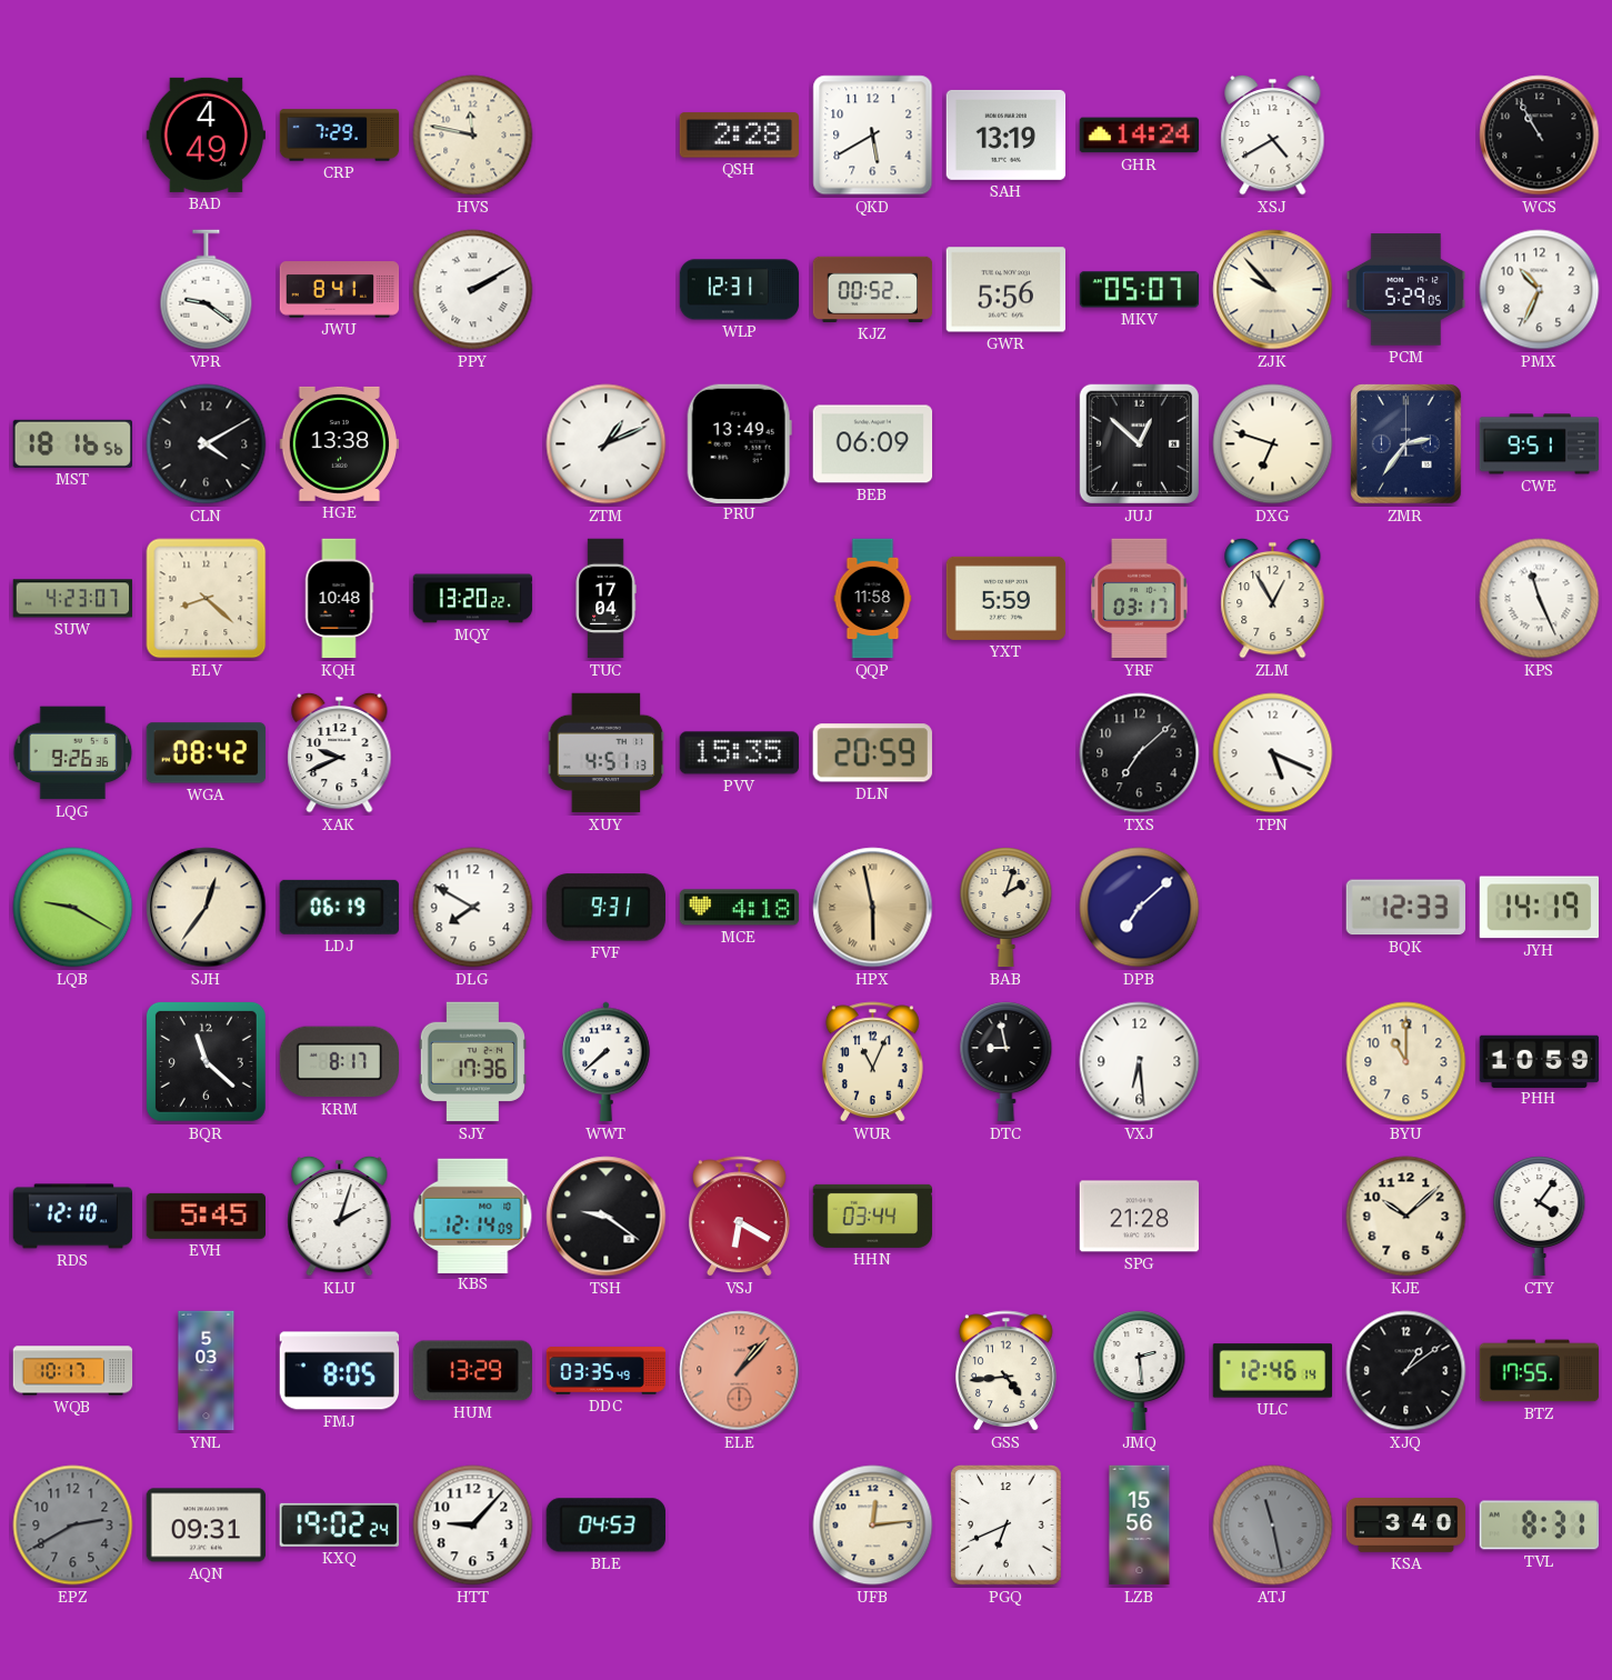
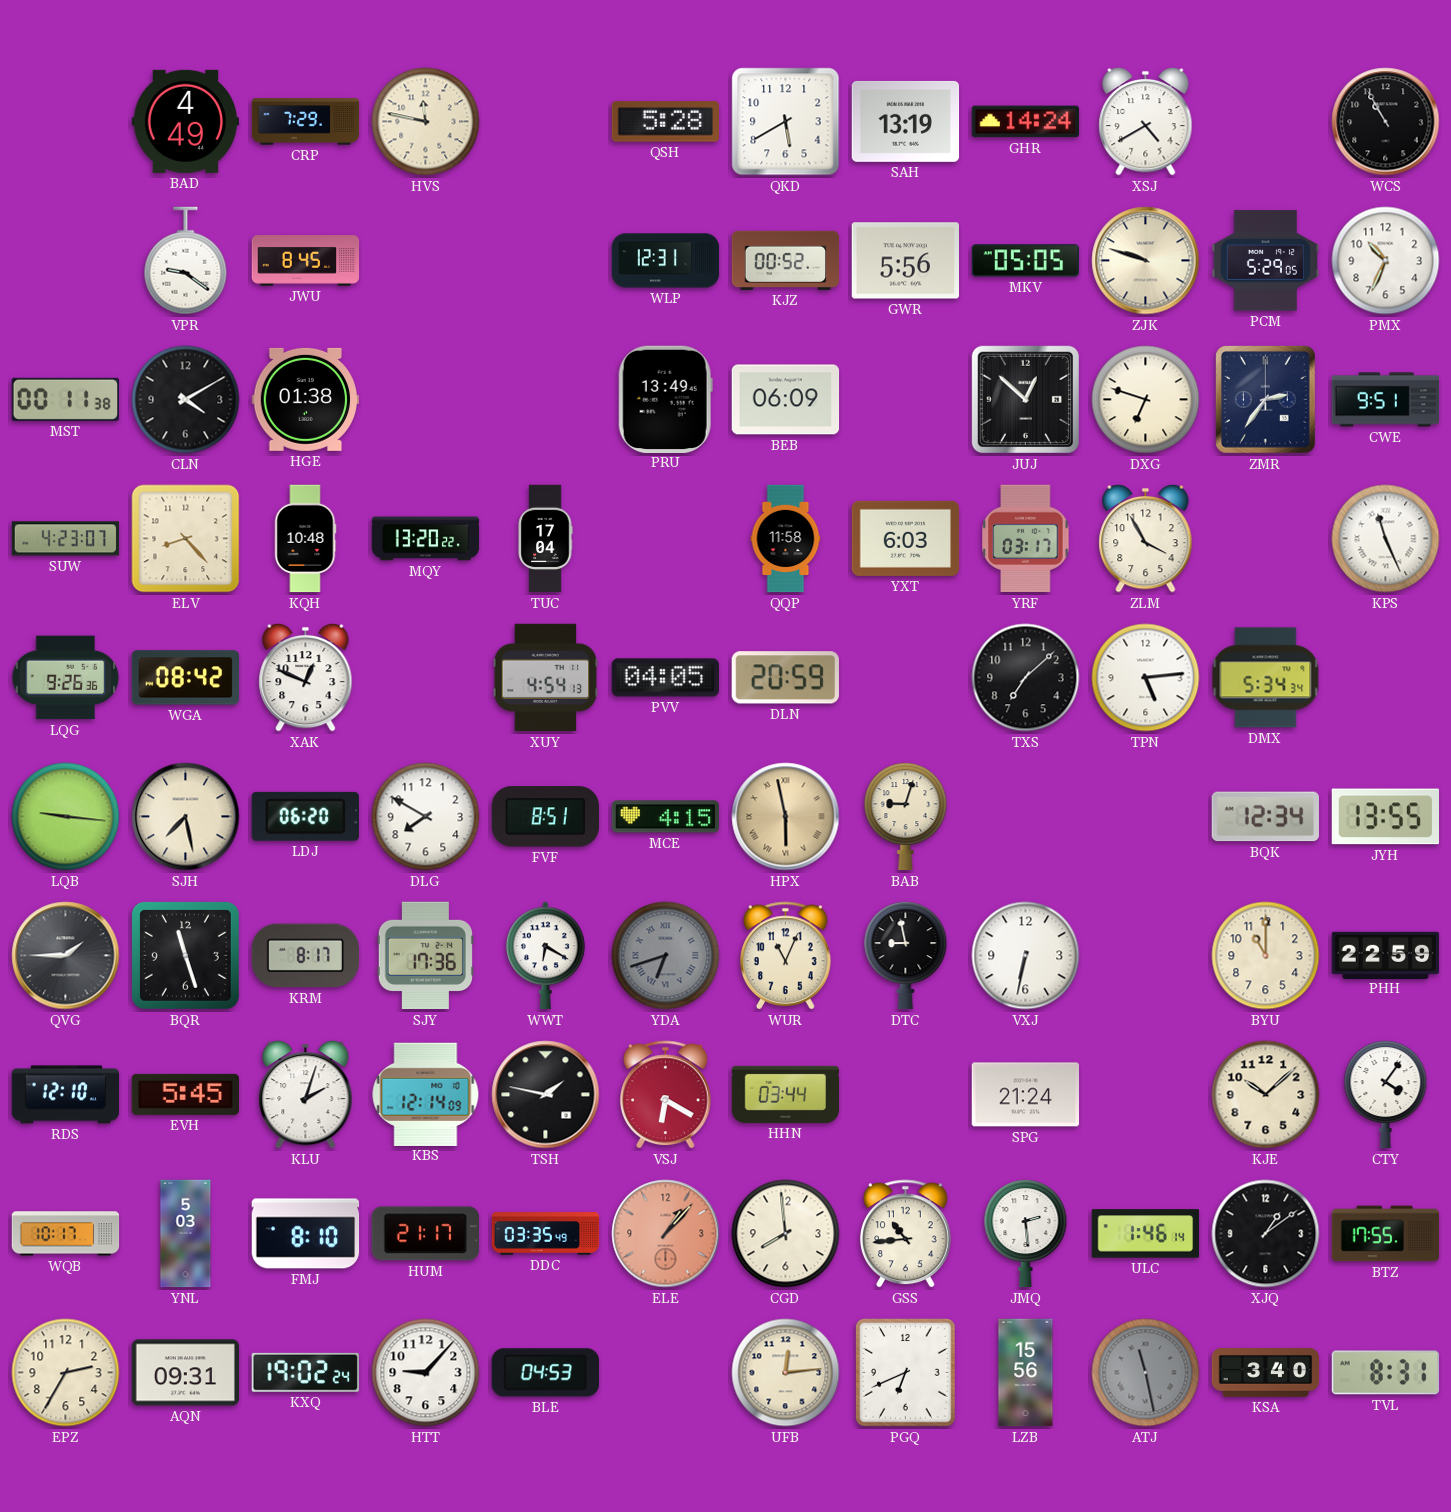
QSH: 2:28 -> 5:28 (665, 122)
JWU: 8:41 -> 8:45 (306, 261)
PPY: 2:10 -> none (473, 290)
MKV: 05:07 -> 05:05 (1026, 261)
ZJK: 9:53 -> 9:48 (1146, 261)
MST: 18:16 -> 00:11 (65, 399)
HGE: 13:38 -> 01:38 (305, 399)
ZTM: 1:11 -> none (607, 444)
ELV: 8:22 -> 8:23 (186, 539)
YXT: 5:59 -> 6:03 (906, 538)
ZLM: 12:55 -> 3:55 (1146, 538)
XAK: 9:41 -> 12:49 (306, 677)
XUY: 4:51 -> 4:54 (546, 678)
PVV: 15:35 -> 04:05 (666, 678)
TPN: 5:19 -> 5:14 (1146, 678)
DMX: none -> 5:34 (1266, 678)
LQB: 9:20 -> 9:16 (66, 817)
SJH: 12:36 -> 7:28 (186, 817)
LDJ: 06:19 -> 06:20 (305, 816)
FVF: 9:31 -> 8:51 (545, 817)
MCE: 4:18 -> 4:15 (666, 817)
BAB: 2:03 -> 9:03 (906, 817)
DPB: 7:08 -> none (1140, 908)
BQK: 12:33 -> 12:34 (1265, 817)
JYH: 14:19 -> 13:55 (1385, 817)
QVG: none -> 1:45 (66, 956)
BQR: 11:22 -> 11:27 (185, 955)
WWT: 7:38 -> 6:20 (546, 956)
YDA: none -> 6:42 (666, 956)
VXJ: 6:29 -> 6:32 (1026, 956)
PHH: 10:59 -> 22:59 (1386, 955)
TSH: 9:21 -> 1:47 (546, 1095)
SPG: 21:28 -> 21:24 (1026, 1095)
FMJ: 8:05 -> 8:10 (306, 1234)
HUM: 13:29 -> 21:17 (425, 1234)
CGD: none -> 7:59 (786, 1234)
GSS: 4:44 -> 10:44 (906, 1234)
ULC: 12:46 -> 1:46 (1146, 1234)
EPZ: 2:40 -> 2:35 (66, 1373)
EPZ dial: grey -> cream (66, 1373)
